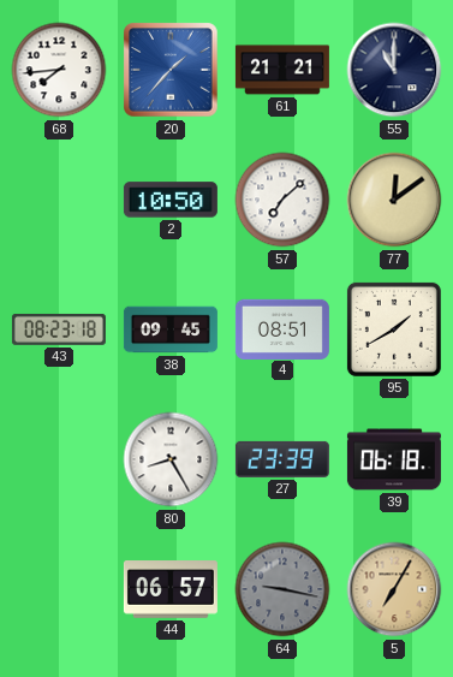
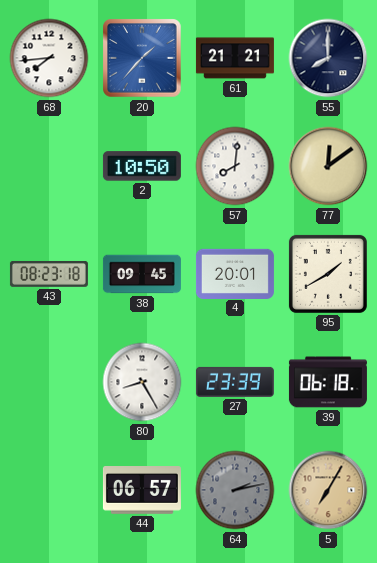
55: 11:00 -> 8:00 (328, 58)
57: 7:08 -> 8:01 (235, 166)
4: 08:51 -> 20:01 (235, 273)
64: 9:17 -> 2:13 (235, 490)
